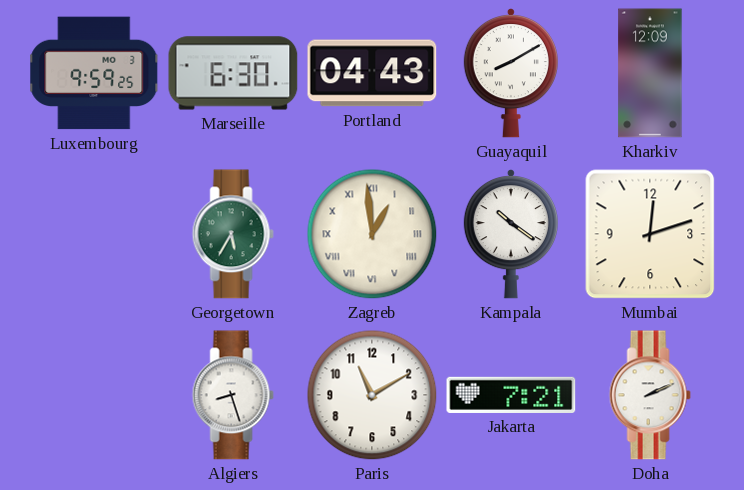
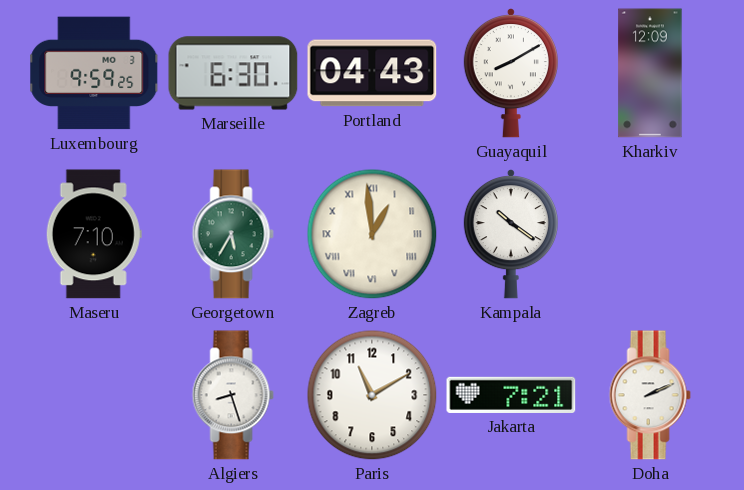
Maseru: none -> 7:10 (94, 234)
Mumbai: 12:12 -> none (650, 234)
